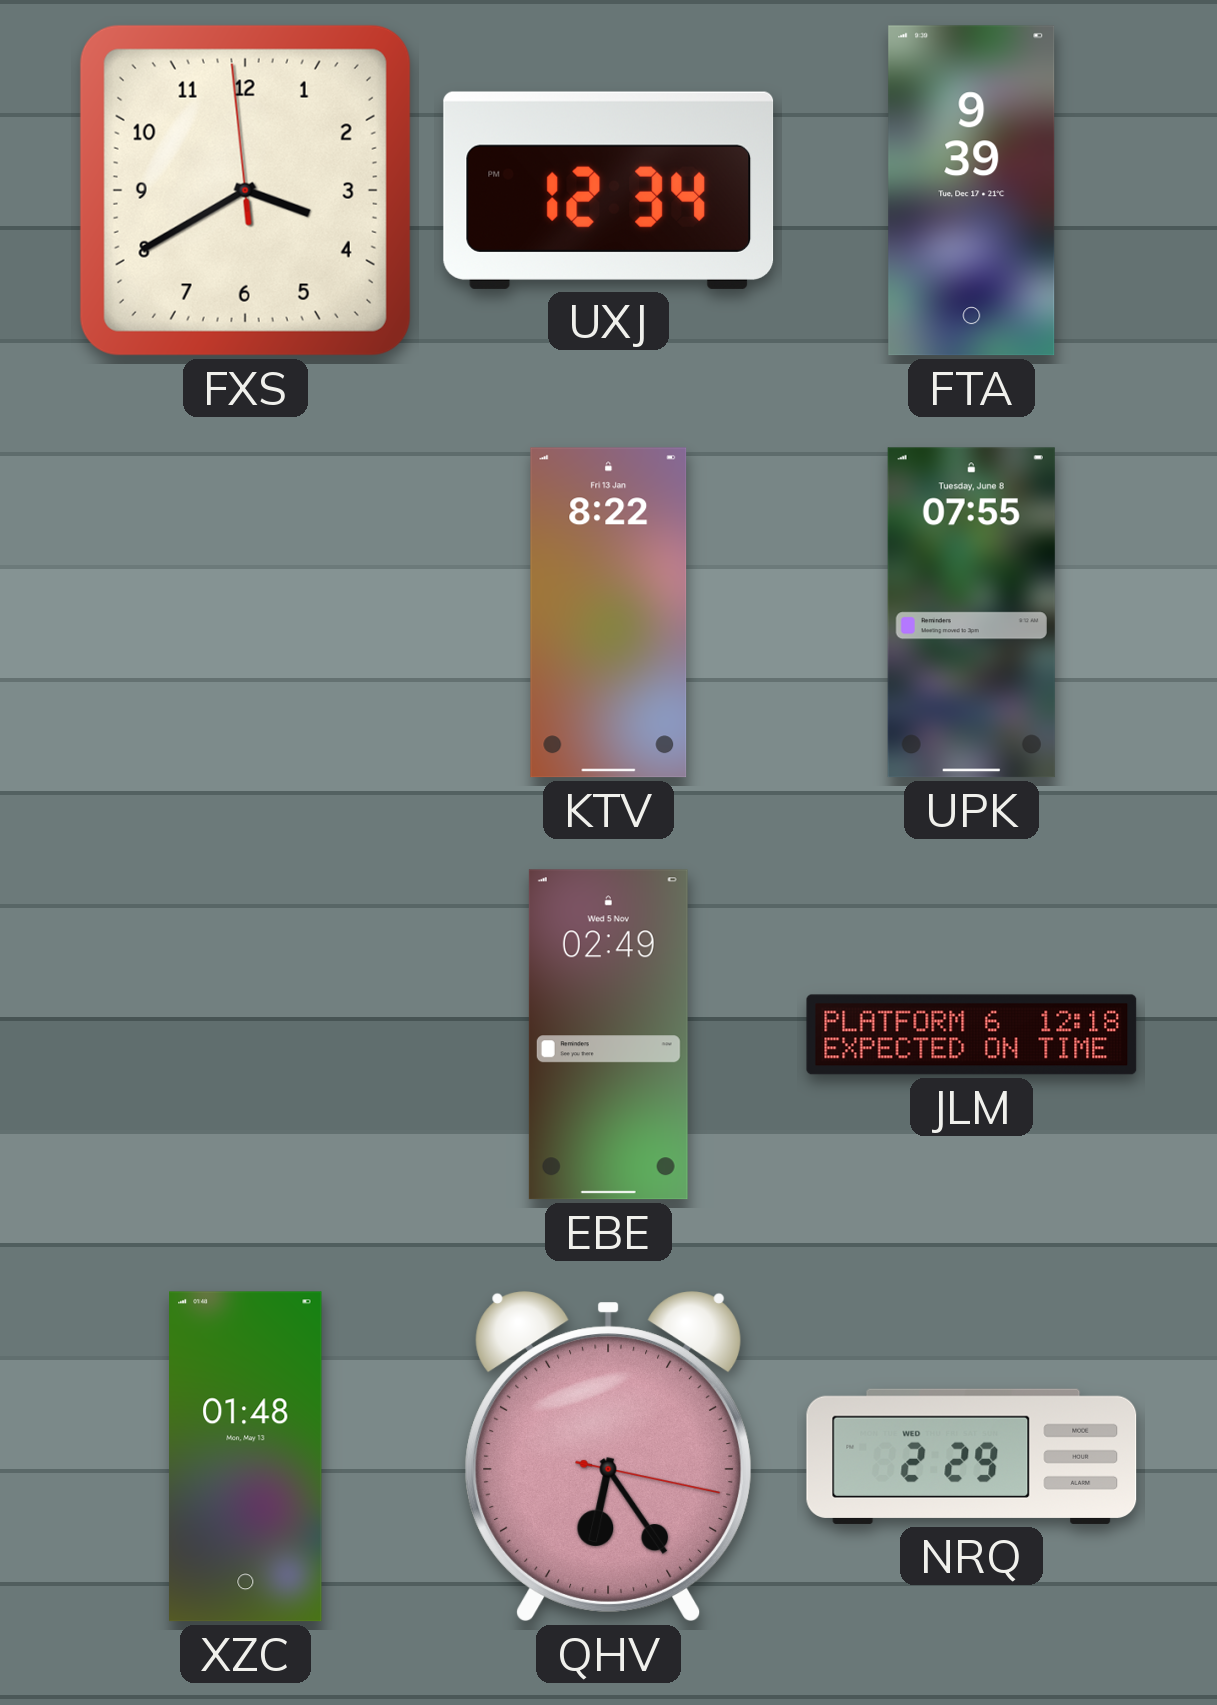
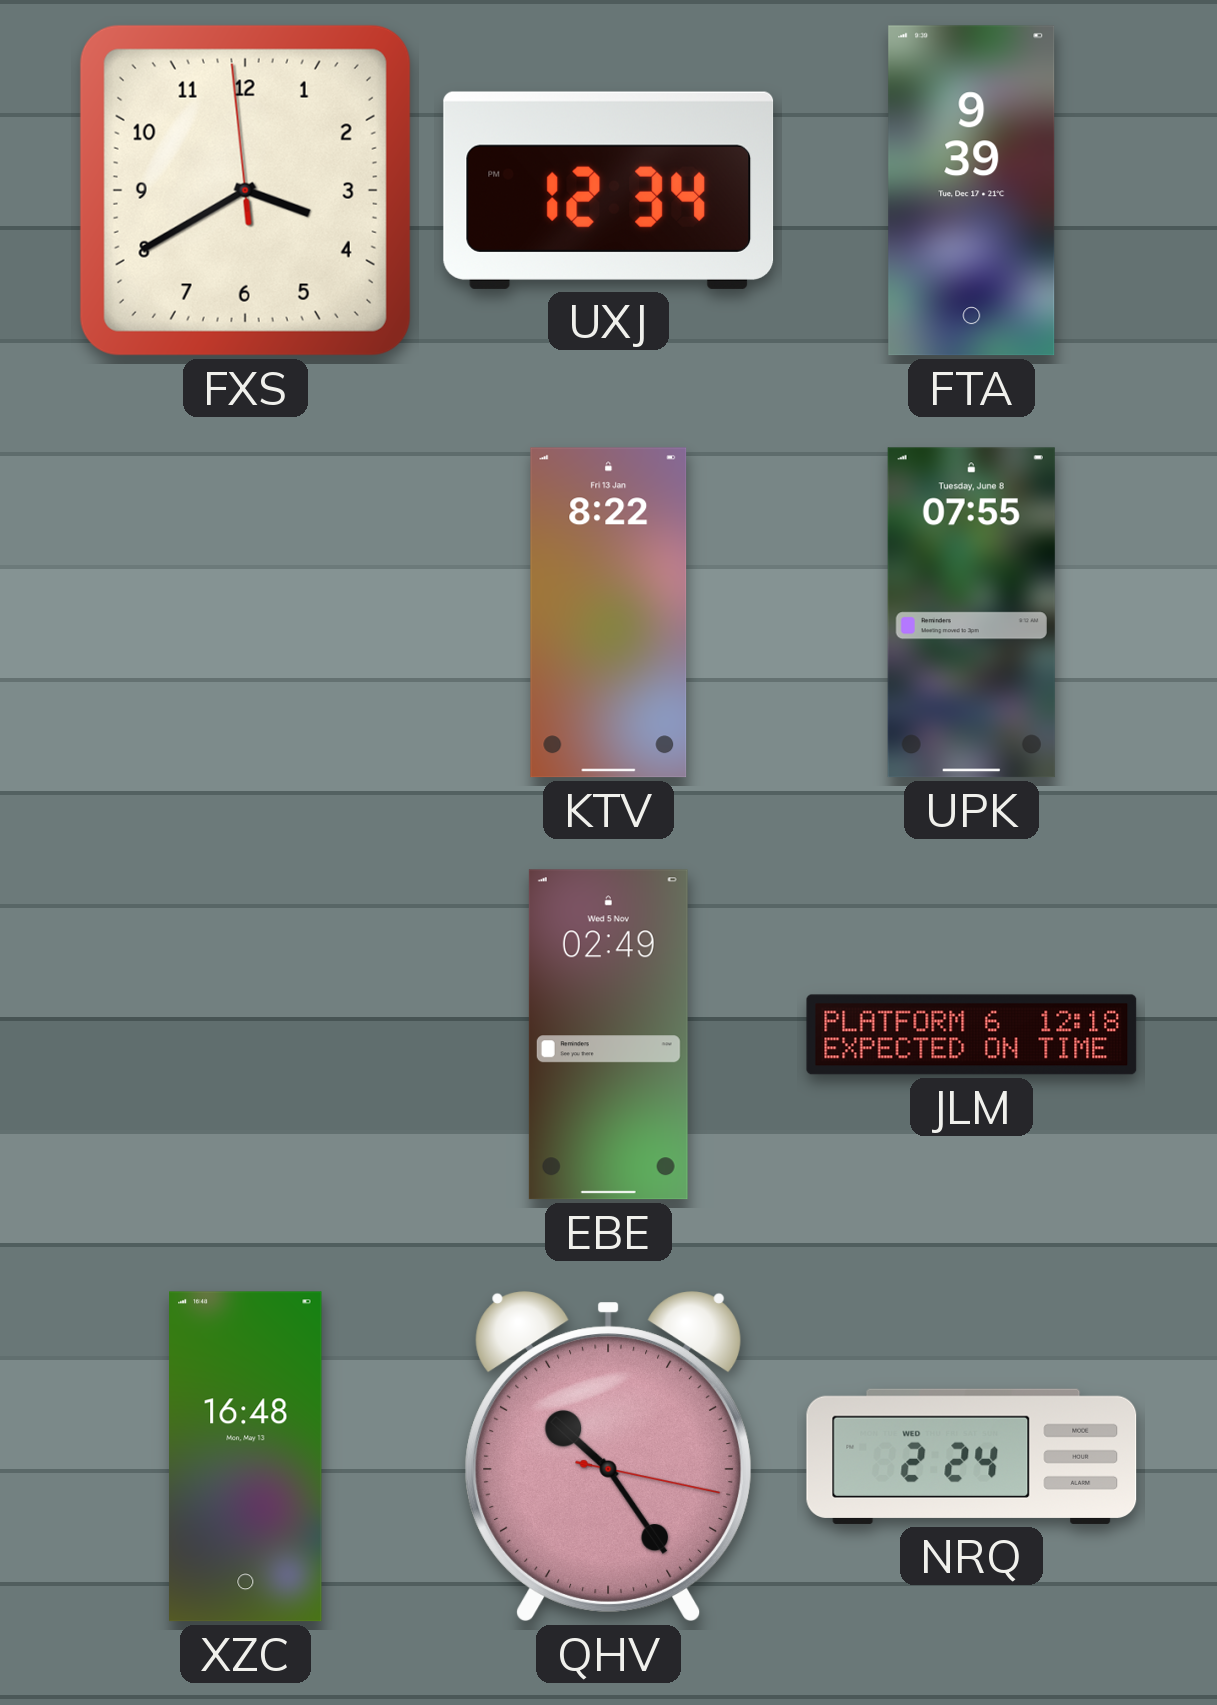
XZC: 01:48 -> 16:48 (246, 1457)
QHV: 6:24 -> 10:24 (609, 1457)
NRQ: 2:29 -> 2:24 (972, 1456)
